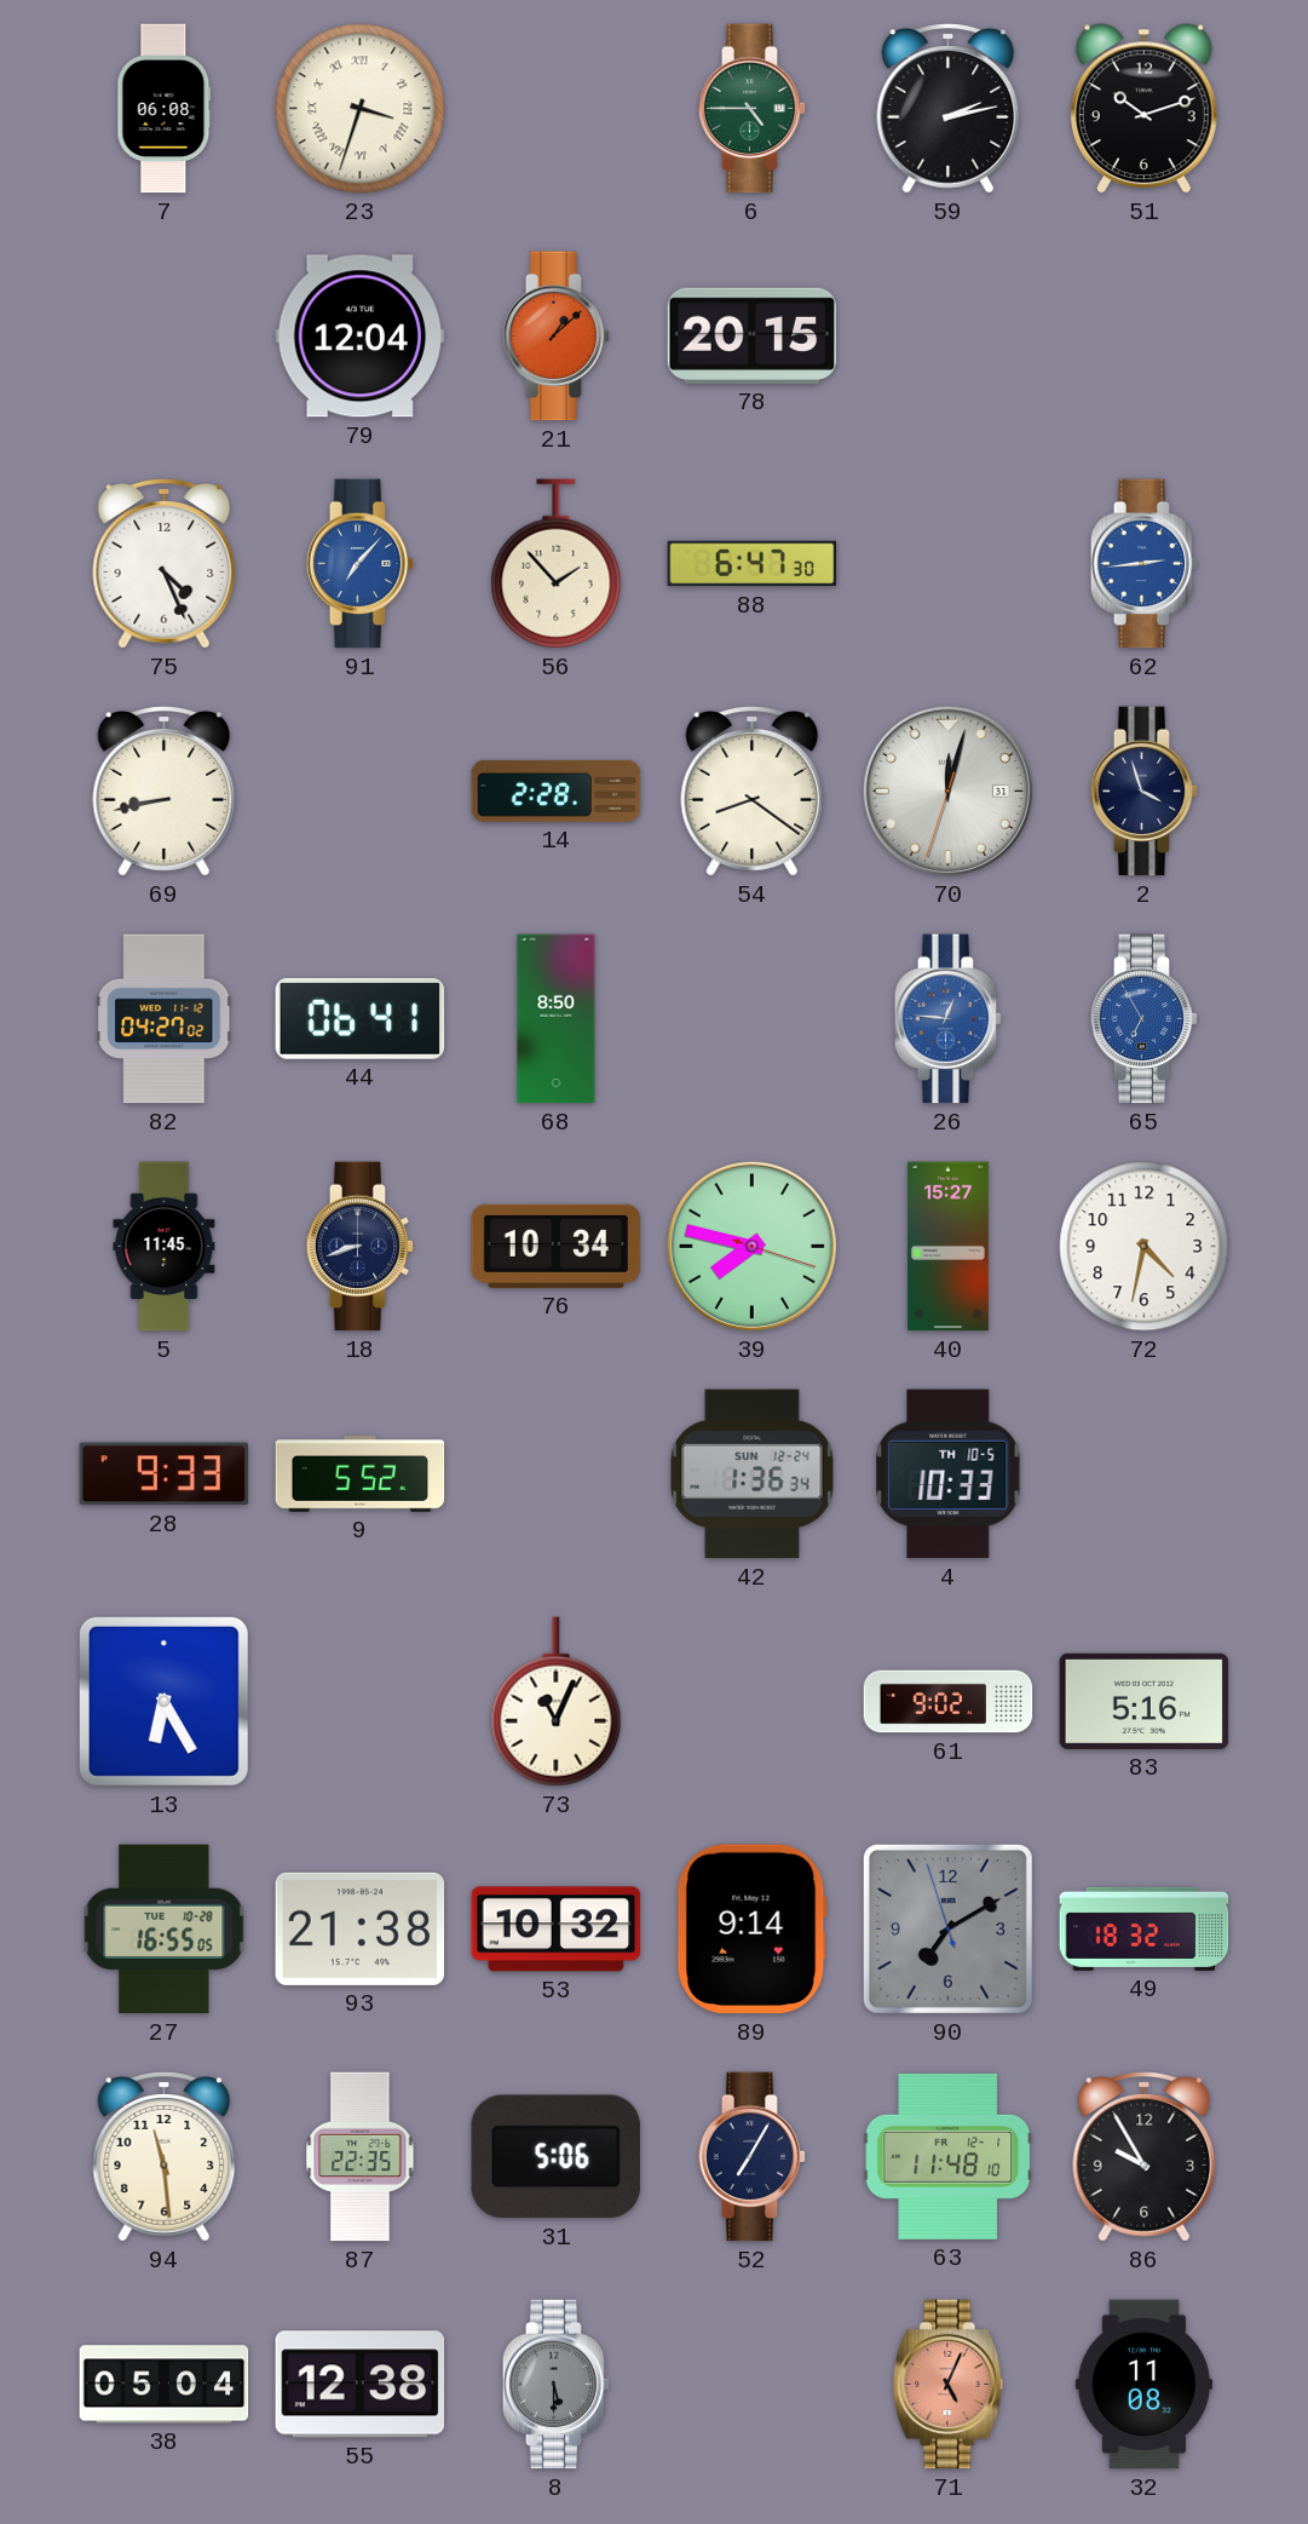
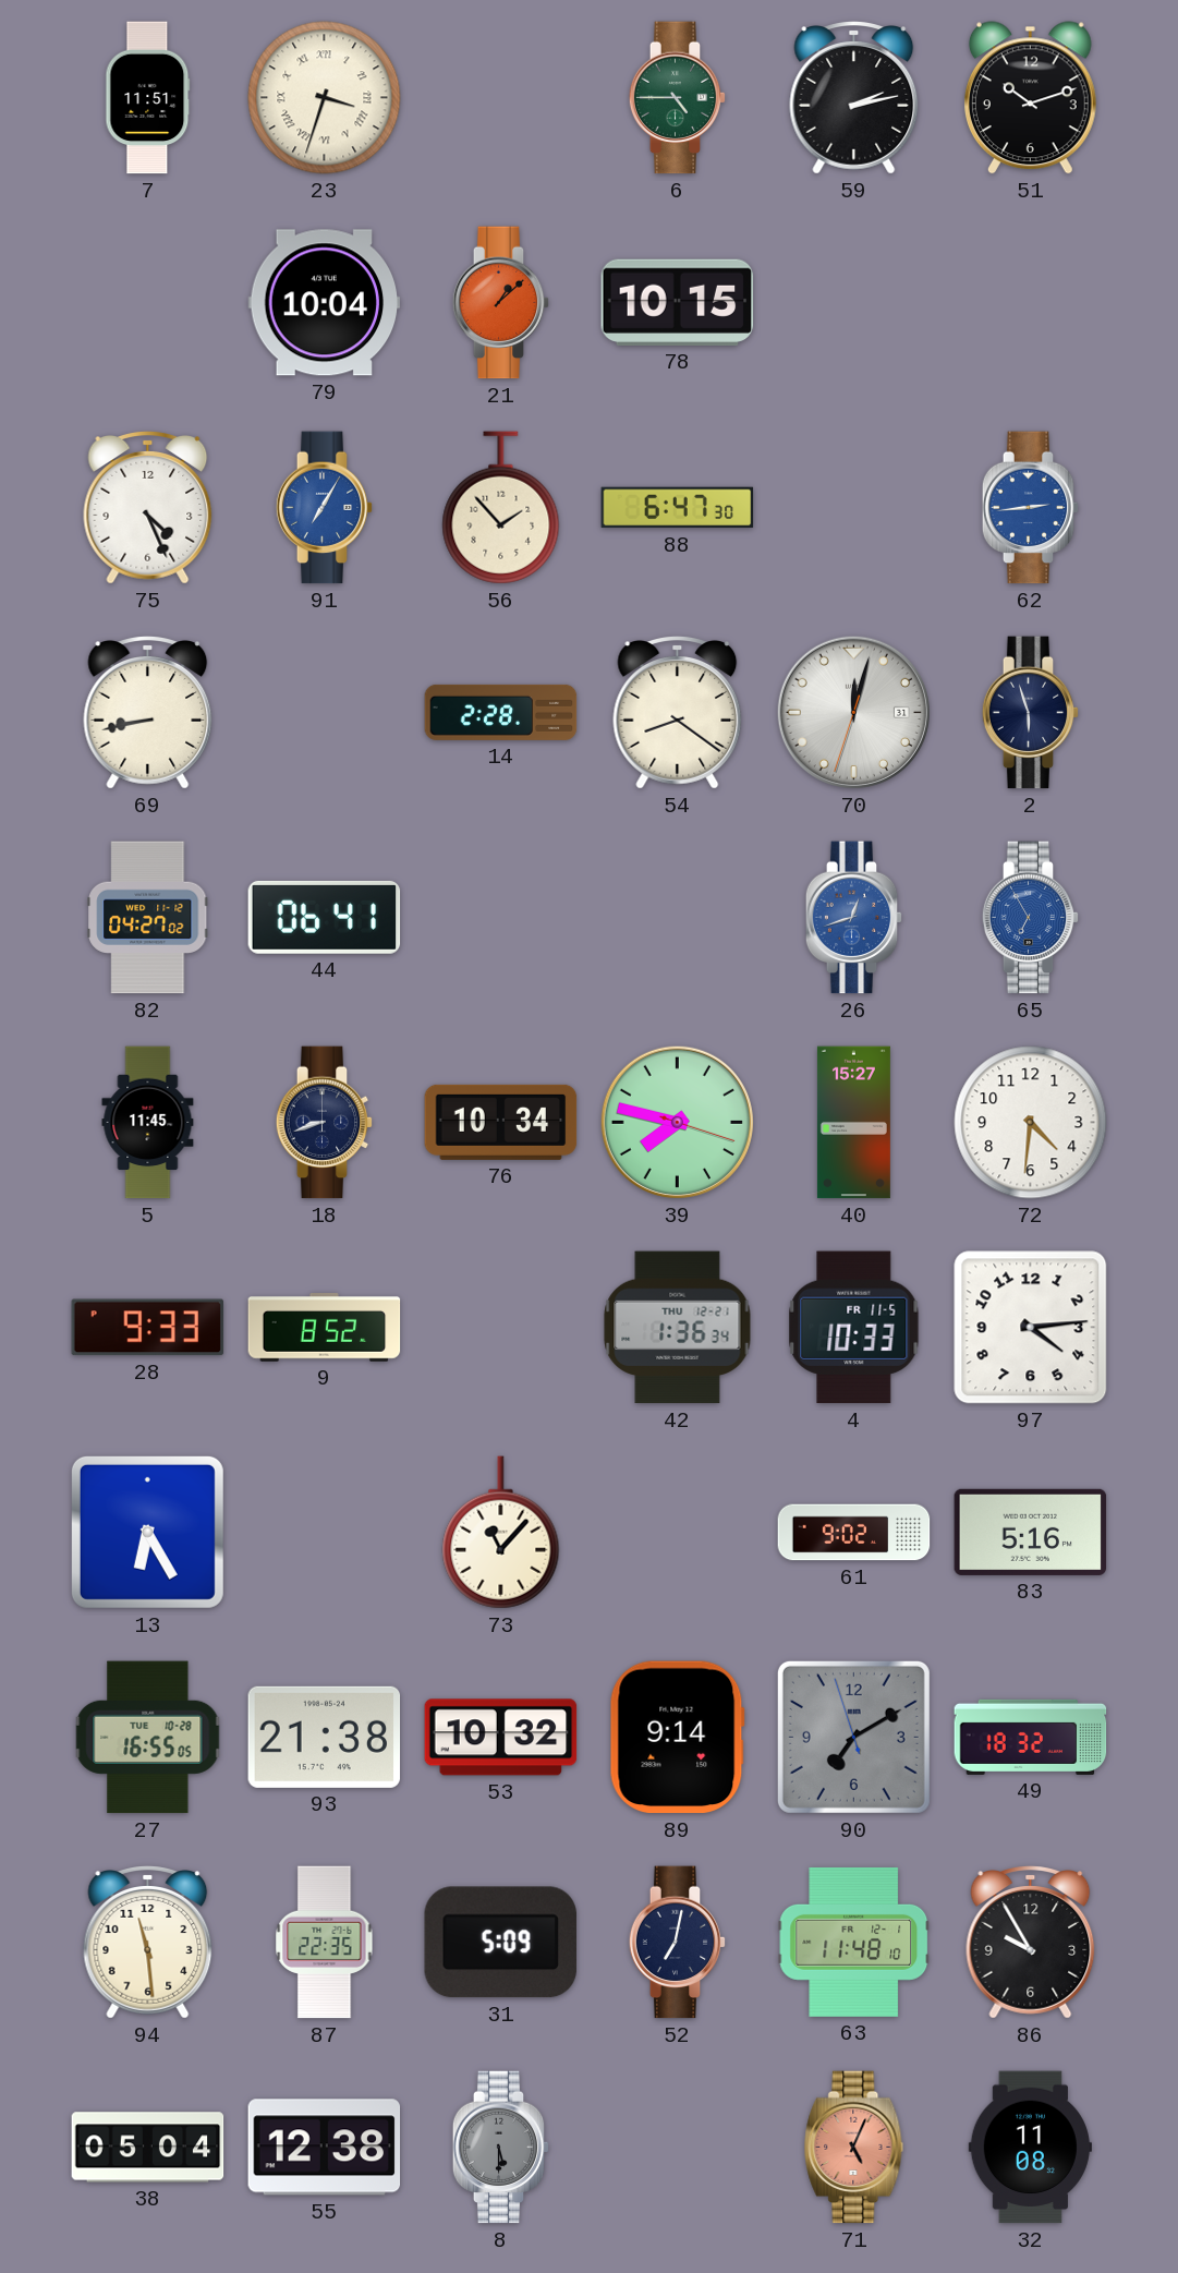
7: 06:08 -> 11:51 (148, 98)
79: 12:04 -> 10:04 (325, 303)
78: 20:15 -> 10:15 (678, 302)
91: 7:07 -> 7:05 (325, 508)
2: 3:57 -> 5:57 (1031, 713)
68: 8:50 -> none (557, 1019)
26: 12:46 -> 12:42 (854, 918)
72: 4:32 -> 4:31 (1031, 1123)
9: 5:52 -> 8:52 (325, 1328)
42 date: SUN 12-24 -> THU 12-21 (678, 1328)
4 date: TH 10-5 -> FR 11-5 (854, 1328)
97: none -> 4:14 (1031, 1328)
73: 11:04 -> 11:07 (501, 1533)
31: 5:06 -> 5:09 (500, 1943)
52: 7:05 -> 7:02 (678, 1943)
